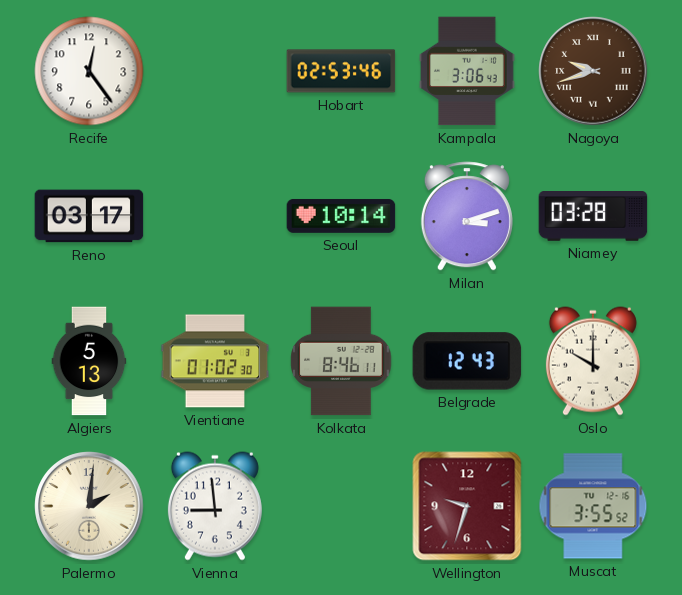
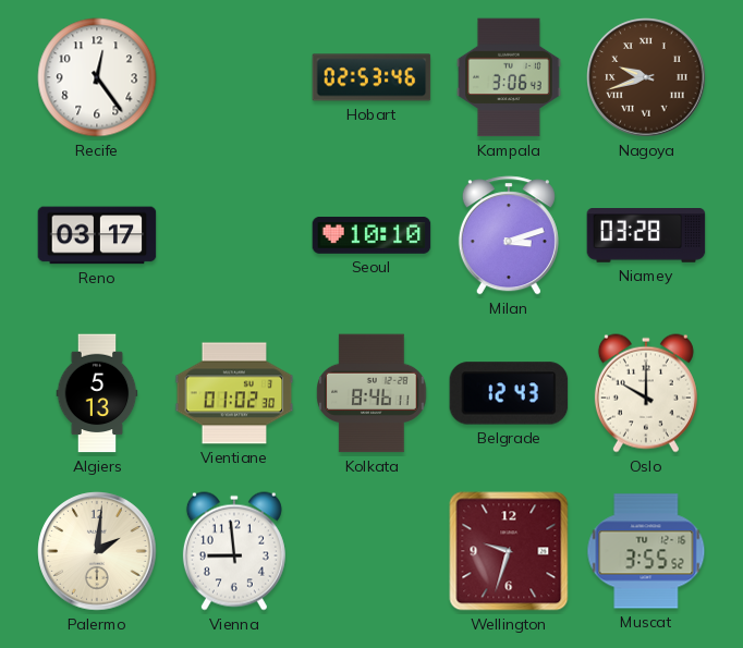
Seoul: 10:14 -> 10:10 (371, 235)
